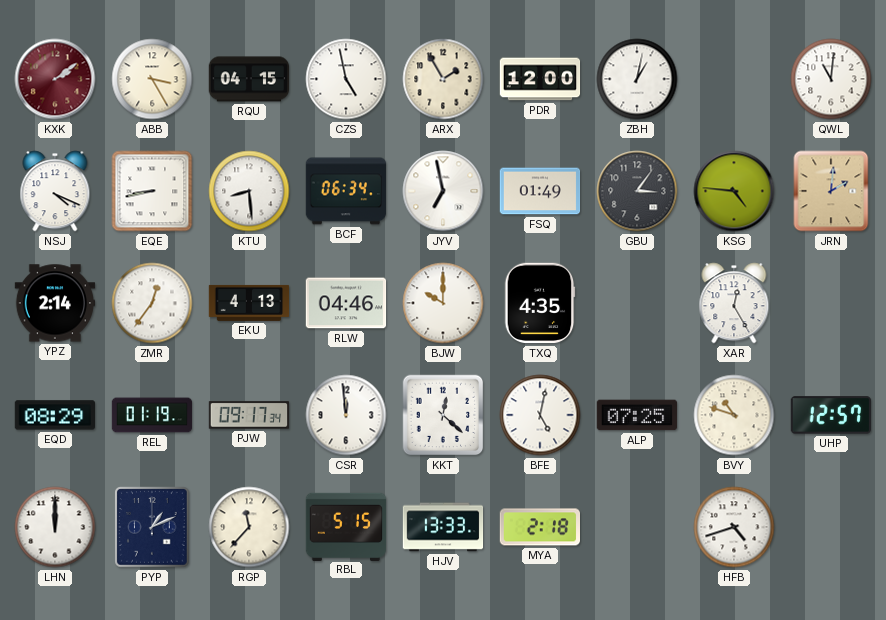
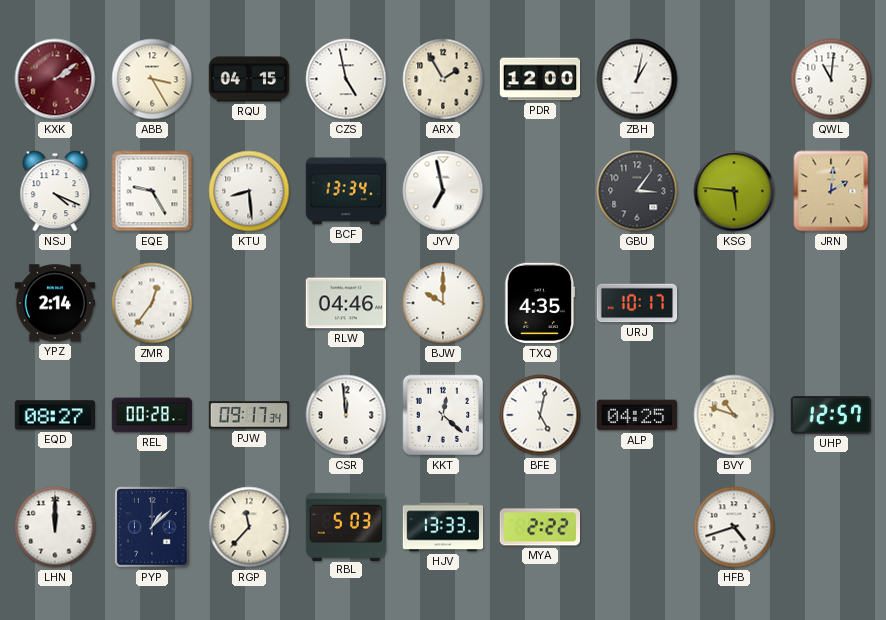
EQE: 8:43 -> 9:25 (152, 191)
BCF: 06:34 -> 13:34 (346, 191)
FSQ: 01:49 -> none (540, 191)
KSG: 4:46 -> 5:46 (734, 191)
EKU: 4:13 -> none (249, 303)
URJ: none -> 10:17 (637, 303)
XAR: 12:25 -> none (734, 303)
EQD: 08:29 -> 08:27 (55, 415)
REL: 01:19 -> 00:28 (152, 415)
ALP: 07:25 -> 04:25 (637, 415)
PYP: 1:11 -> 1:08 (152, 527)
RBL: 5:15 -> 5:03 (346, 526)
MYA: 2:18 -> 2:22 (539, 527)
